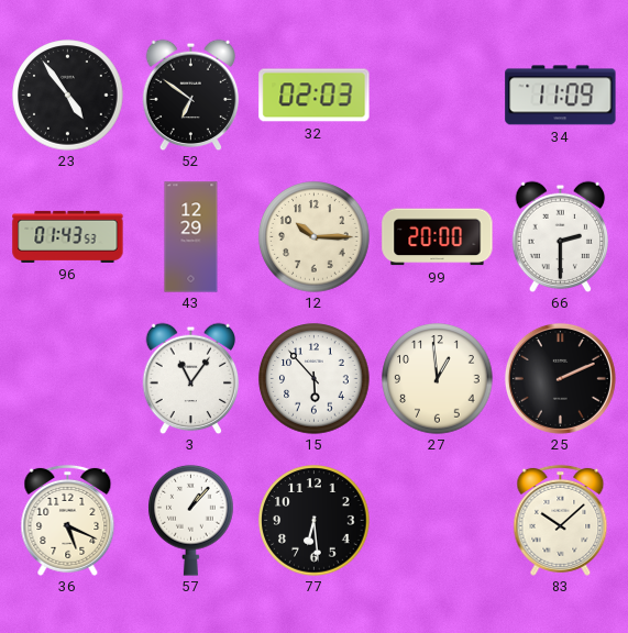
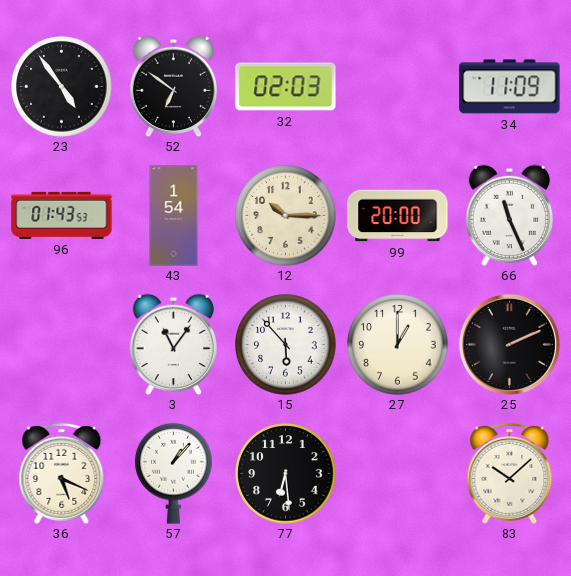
43: 12:29 -> 1:54 (174, 216)
66: 2:30 -> 11:26 (510, 215)
27: 12:59 -> 1:00 (398, 345)
